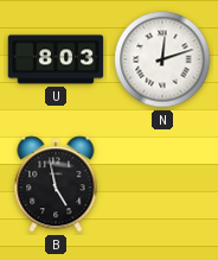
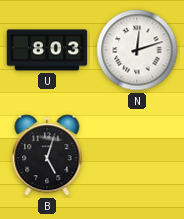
B: 4:58 -> 5:03 (47, 155)
